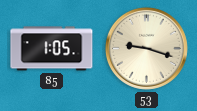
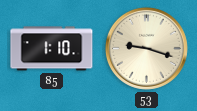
85: 1:05 -> 1:10 (52, 49)
